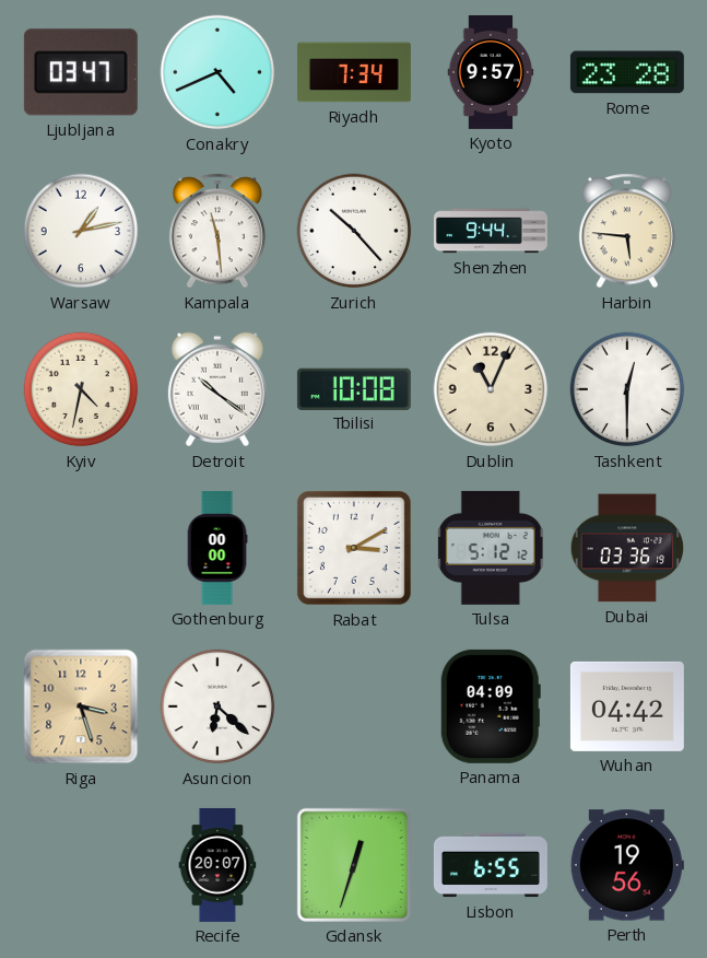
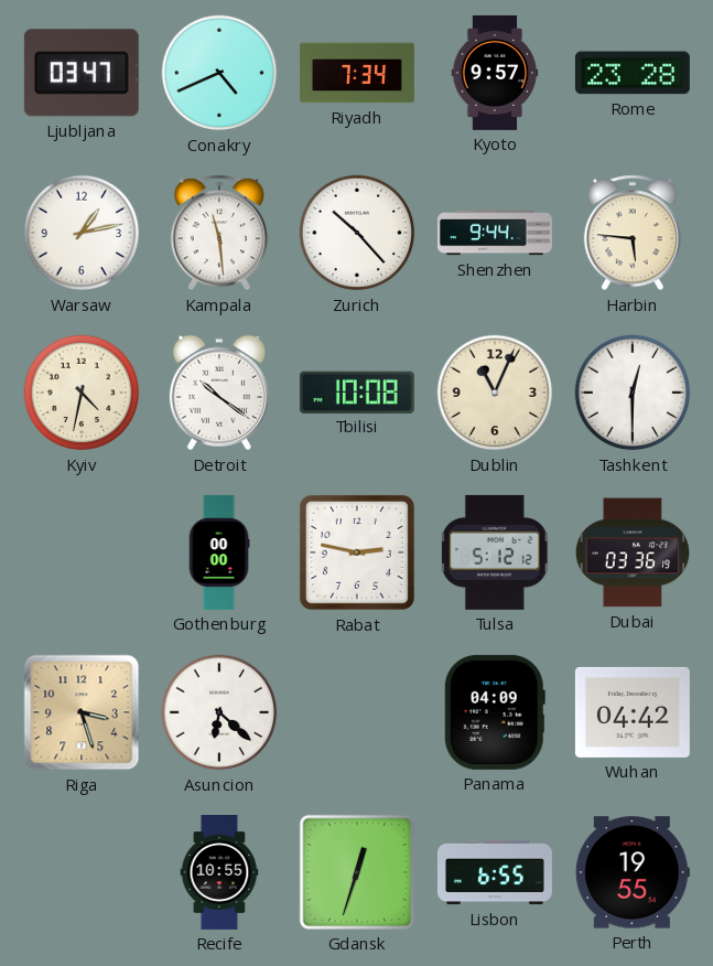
Rabat: 3:10 -> 2:47 (357, 552)
Recife: 20:07 -> 10:55 (219, 872)
Perth: 19:56 -> 19:55 (633, 872)
